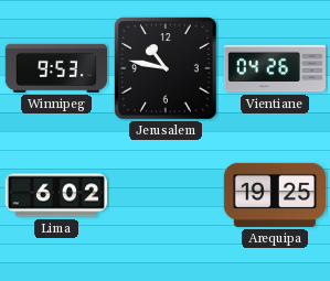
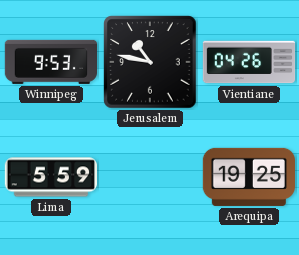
Lima: 6:02 -> 5:59 (50, 177)
